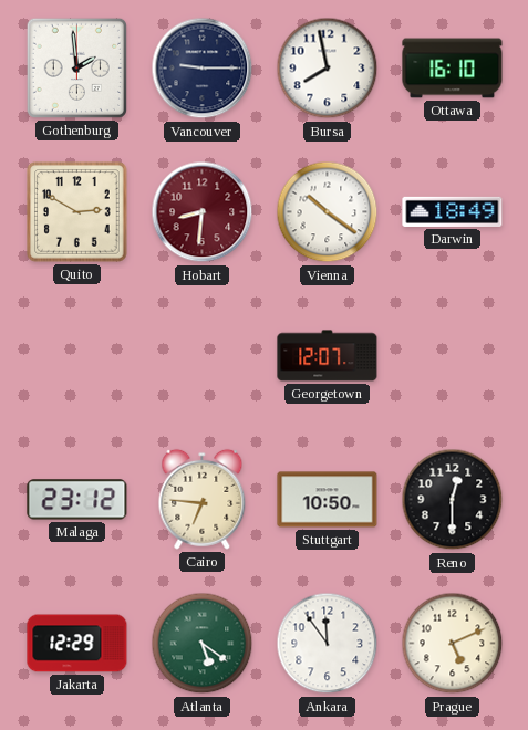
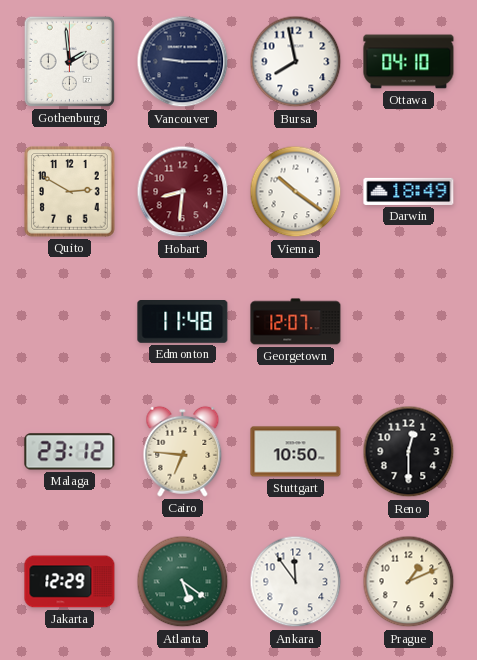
Ottawa: 16:10 -> 04:10 (409, 62)
Edmonton: none -> 11:48 (183, 322)
Prague: 5:11 -> 1:11 (409, 582)
